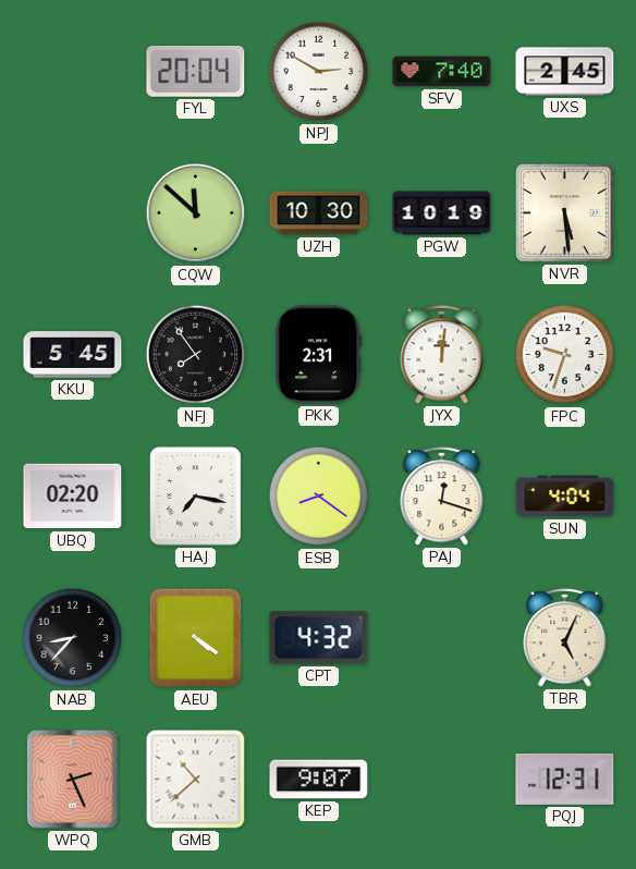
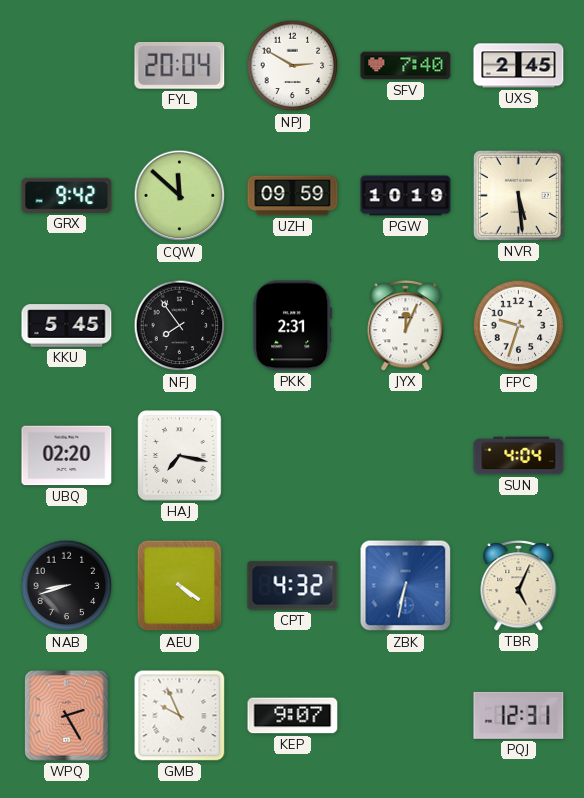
GRX: none -> 9:42 (67, 195)
UZH: 10:30 -> 09:59 (293, 196)
JYX: 12:01 -> 12:04 (406, 326)
ESB: 8:21 -> none (319, 497)
PAJ: 12:18 -> none (442, 497)
NAB: 8:37 -> 8:42 (67, 586)
ZBK: none -> 6:32 (406, 586)
WPQ: 2:26 -> 2:25 (67, 716)
GMB: 10:38 -> 9:56 (180, 716)
